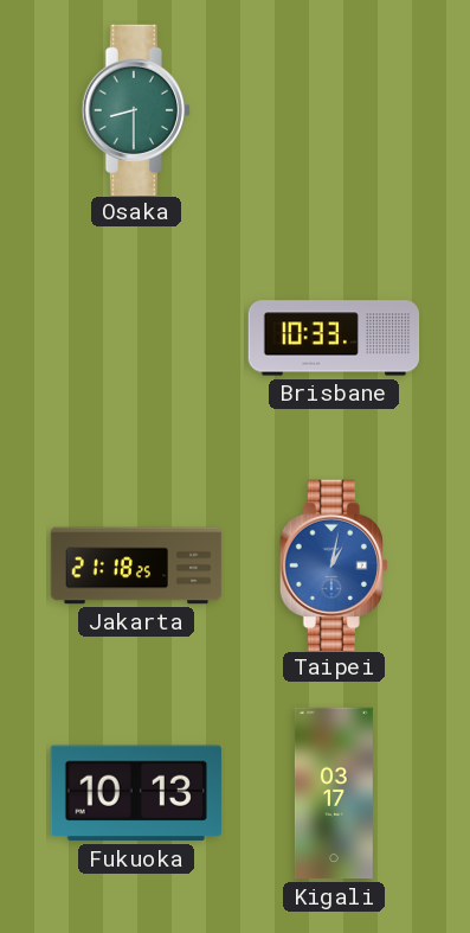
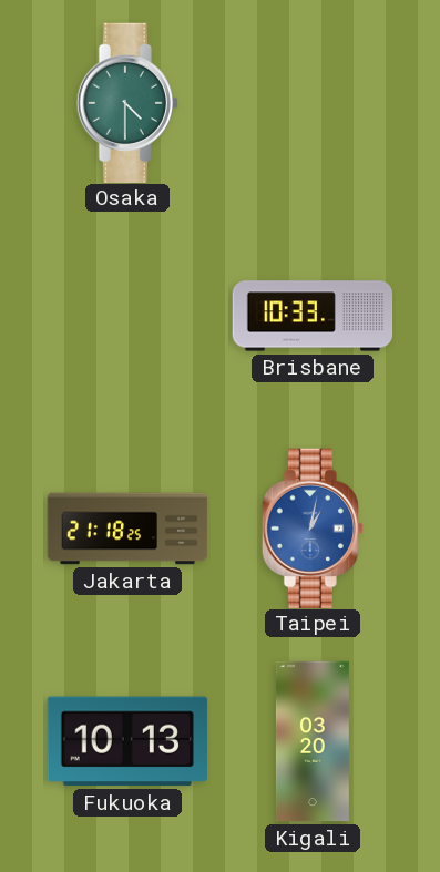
Osaka: 8:30 -> 4:30 (126, 102)
Kigali: 03:17 -> 03:20 (313, 741)
